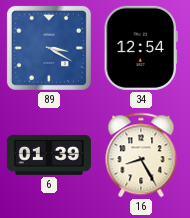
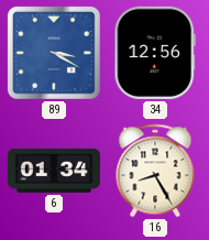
34: 12:54 -> 12:56 (155, 53)
6: 01:39 -> 01:34 (54, 171)
